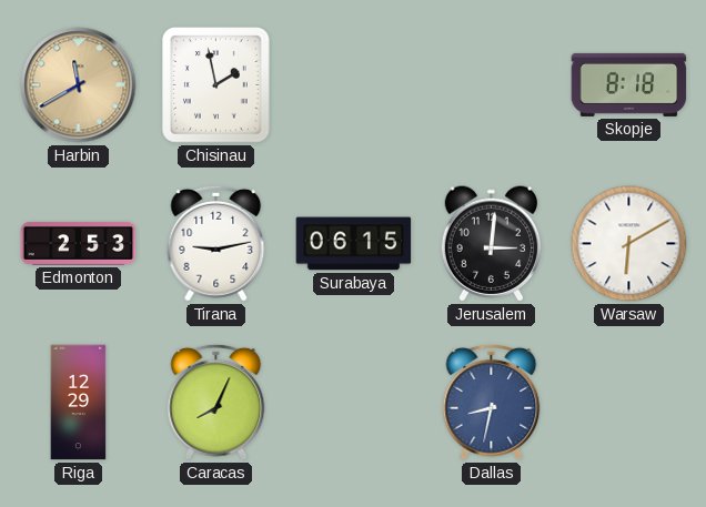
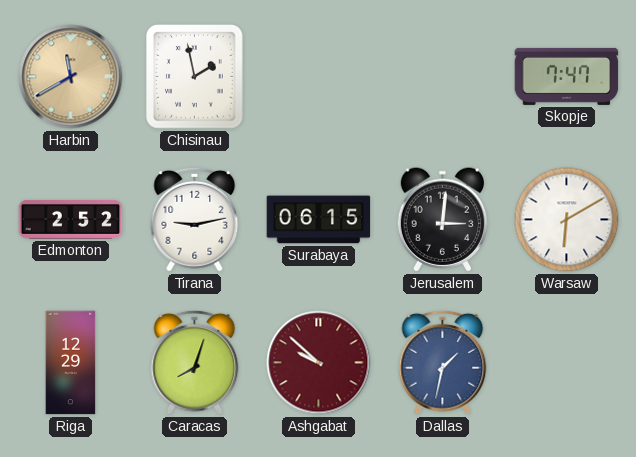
Skopje: 8:18 -> 7:47 (567, 76)
Edmonton: 2:53 -> 2:52 (71, 219)
Caracas: 8:04 -> 8:03 (195, 362)
Ashgabat: none -> 9:52 (319, 363)
Dallas: 8:32 -> 1:32 (443, 362)
